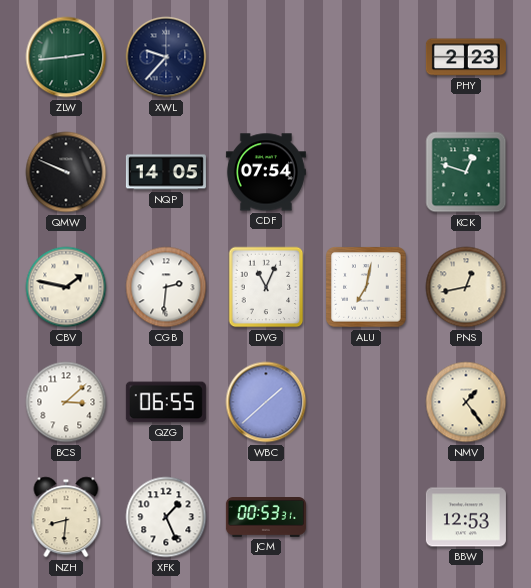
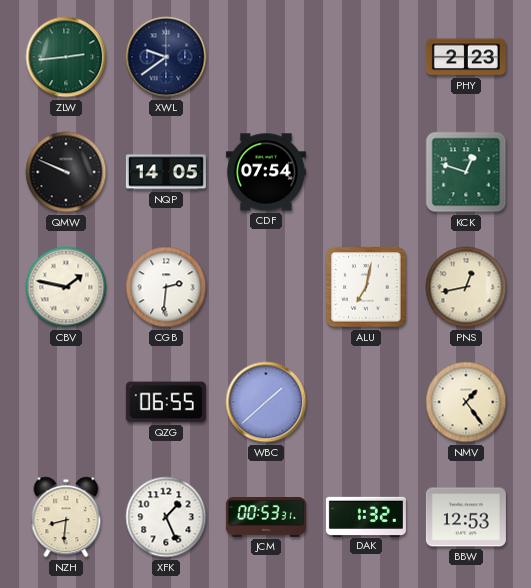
XWL: 9:37 -> 9:39 (166, 57)
DVG: 11:04 -> none (266, 287)
BCS: 3:08 -> none (66, 402)
DAK: none -> 1:32 (366, 516)
